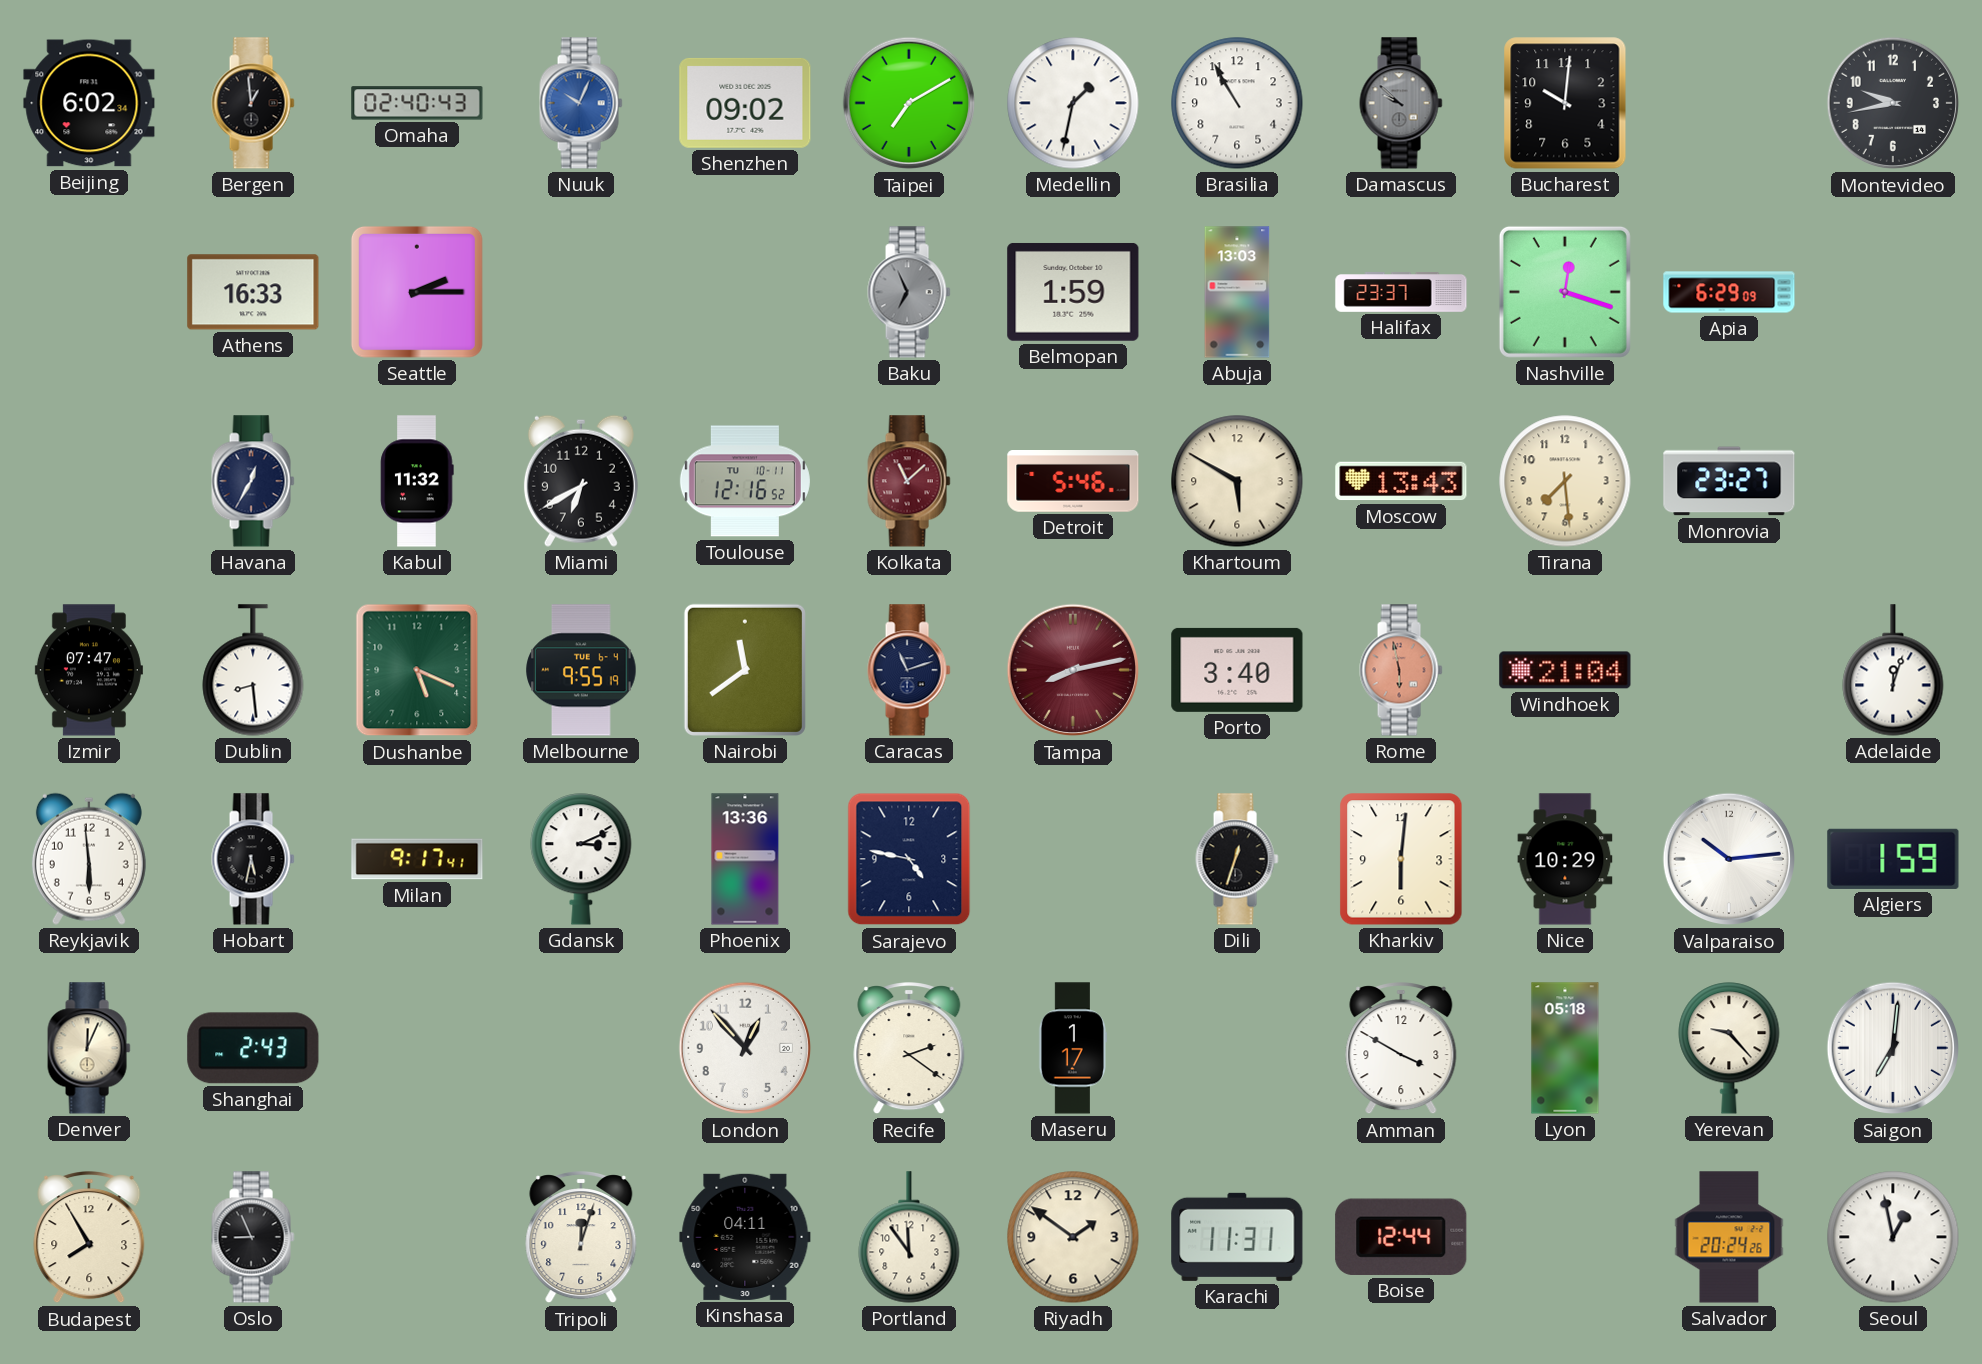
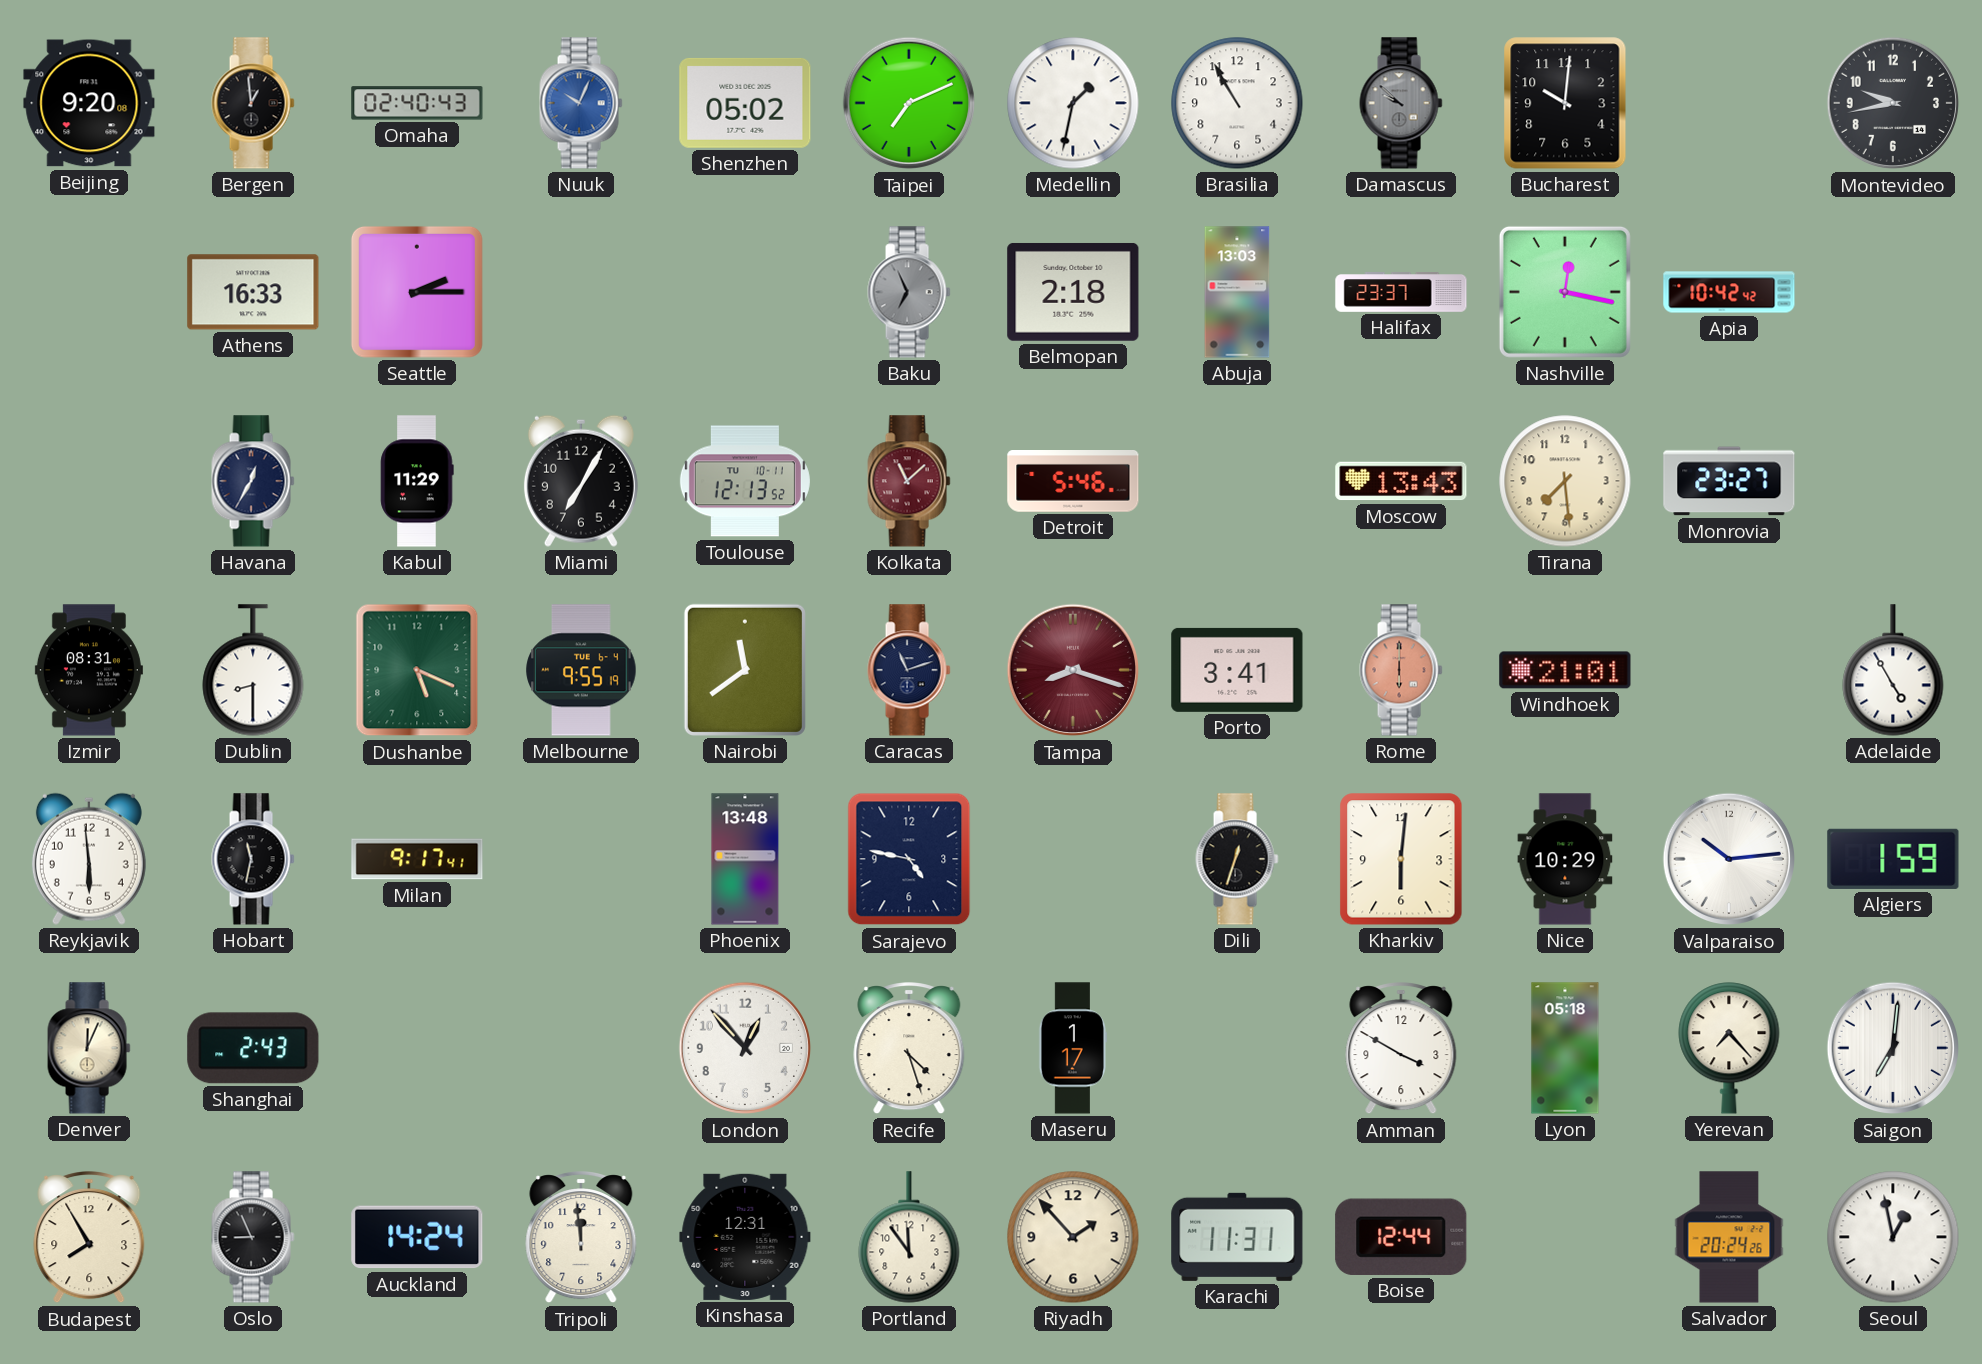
Beijing: 6:02 -> 9:20 (89, 103)
Shenzhen: 09:02 -> 05:02 (745, 103)
Taipei: 7:10 -> 7:11 (909, 103)
Belmopan: 1:59 -> 2:18 (1073, 292)
Nashville: 12:18 -> 12:17 (1565, 292)
Apia: 6:29 -> 10:42 (1729, 292)
Kabul: 11:32 -> 11:29 (417, 481)
Miami: 6:40 -> 7:05 (581, 481)
Toulouse: 12:16 -> 12:13 (745, 481)
Khartoum: 5:50 -> none (1237, 481)
Izmir: 07:47 -> 08:31 (89, 670)
Dublin: 8:29 -> 8:30 (253, 670)
Tampa: 8:13 -> 8:18 (1073, 670)
Porto: 3:40 -> 3:41 (1237, 670)
Rome: 5:58 -> 6:00 (1401, 670)
Windhoek: 21:04 -> 21:01 (1565, 670)
Adelaide: 12:03 -> 4:55 (1893, 670)
Hobart: 5:32 -> 11:32 (253, 859)
Gdansk: 3:11 -> none (581, 859)
Phoenix: 13:36 -> 13:48 (745, 859)
Recife: 2:21 -> 4:27 (909, 1049)
Yerevan: 9:23 -> 7:23 (1729, 1048)
Auckland: none -> 14:24 (417, 1237)
Tripoli: 12:03 -> 11:59 (581, 1238)
Kinshasa: 04:11 -> 12:31 (745, 1237)
Riyadh: 1:51 -> 1:53 (1073, 1237)
